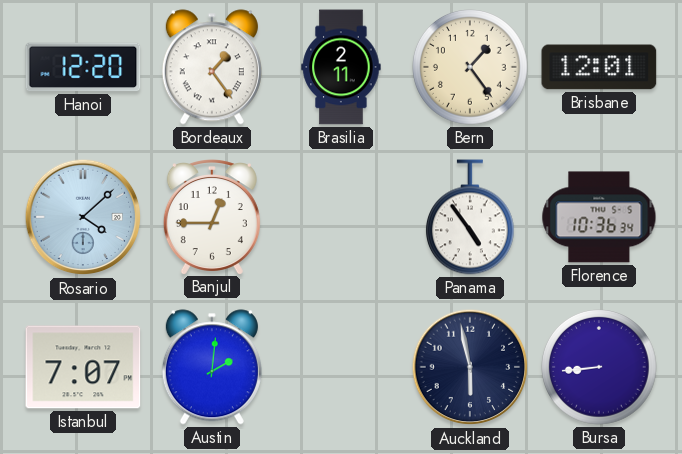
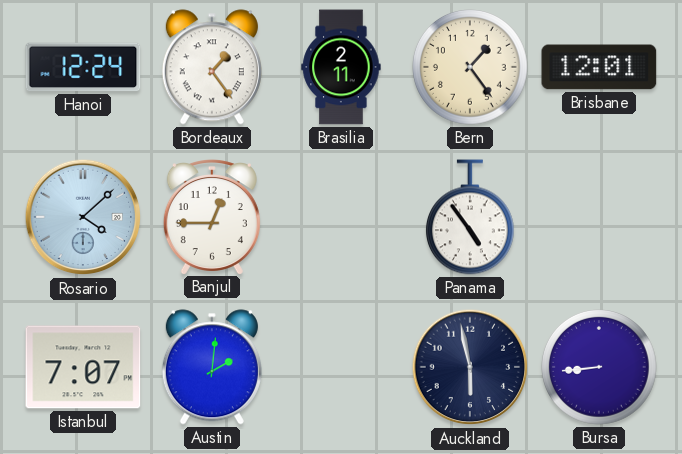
Hanoi: 12:20 -> 12:24 (83, 67)
Florence: 10:36 -> none (599, 217)
